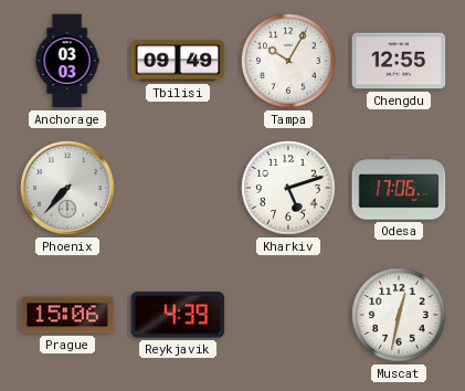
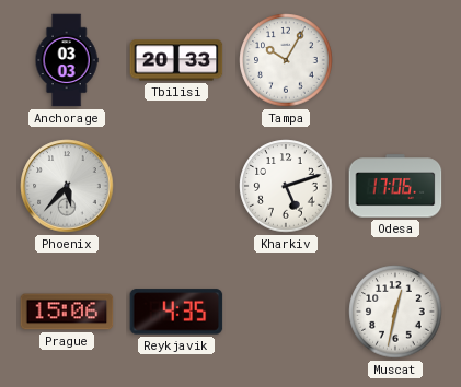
Tbilisi: 09:49 -> 20:33 (176, 60)
Chengdu: 12:55 -> none (399, 61)
Phoenix: 7:37 -> 5:37 (67, 186)
Reykjavik: 4:39 -> 4:35 (176, 312)
